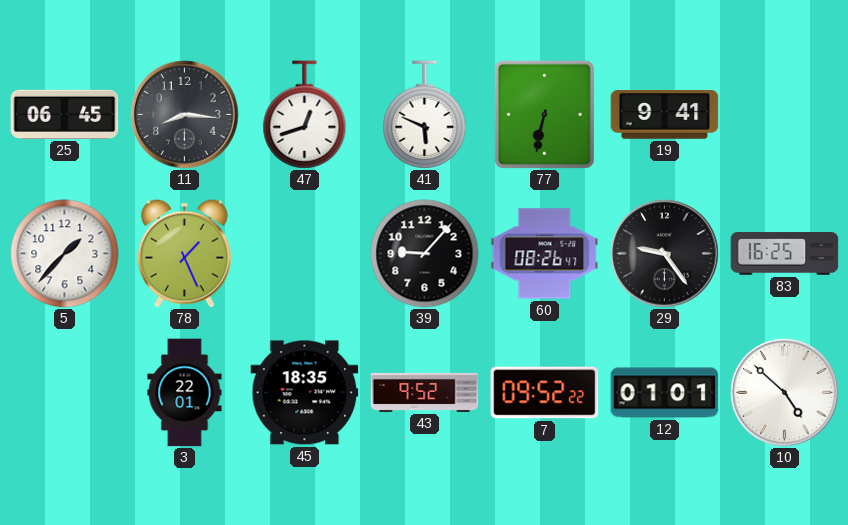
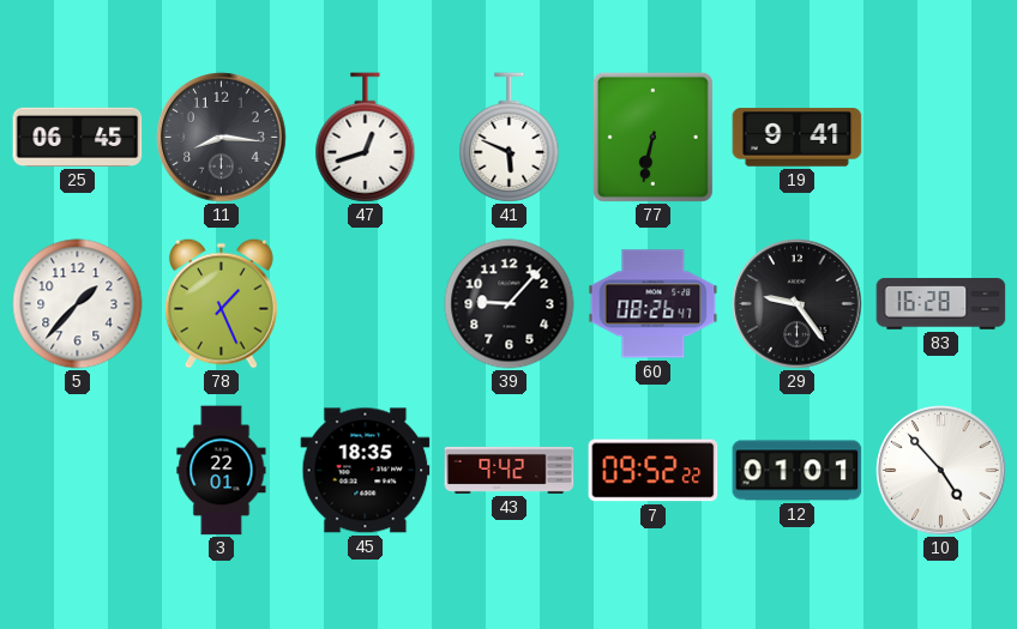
83: 16:25 -> 16:28 (941, 304)
43: 9:52 -> 9:42 (510, 470)
10: 4:52 -> 4:53 (941, 471)
